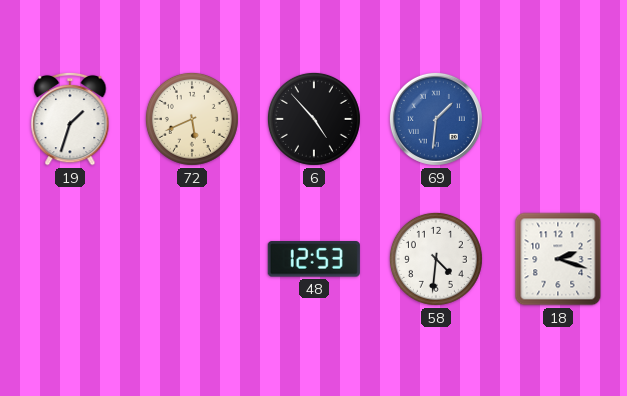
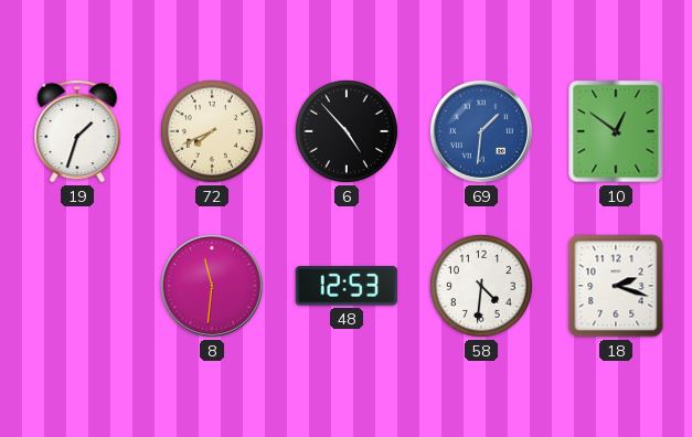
72: 5:41 -> 7:41 (212, 131)
10: none -> 12:51 (616, 131)
8: none -> 11:31 (212, 286)
